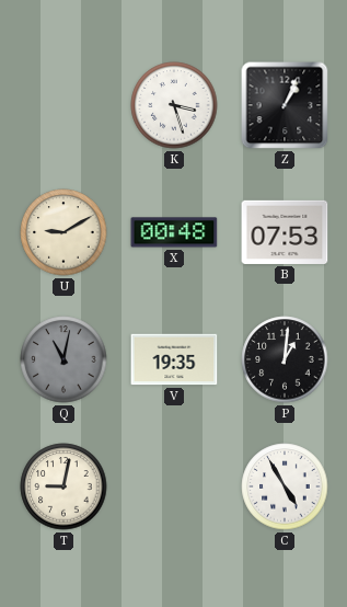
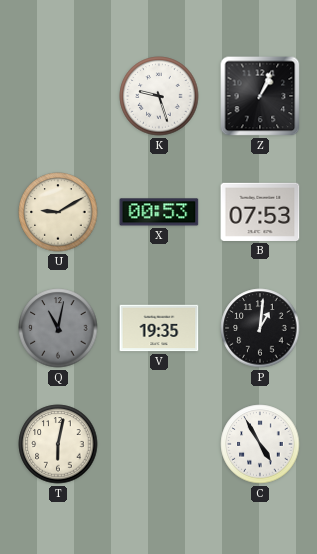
K: 3:27 -> 9:27 (159, 96)
X: 00:48 -> 00:53 (159, 212)
T: 9:02 -> 6:02 (58, 444)
